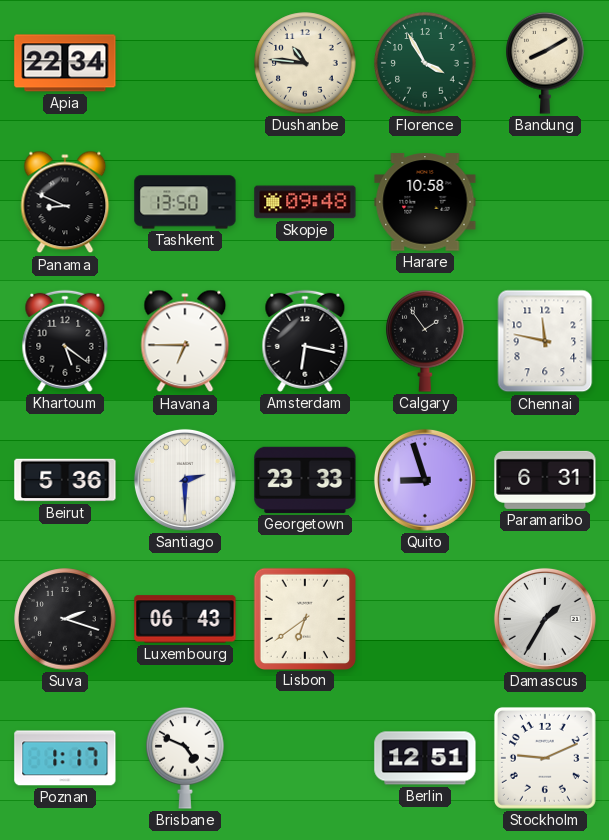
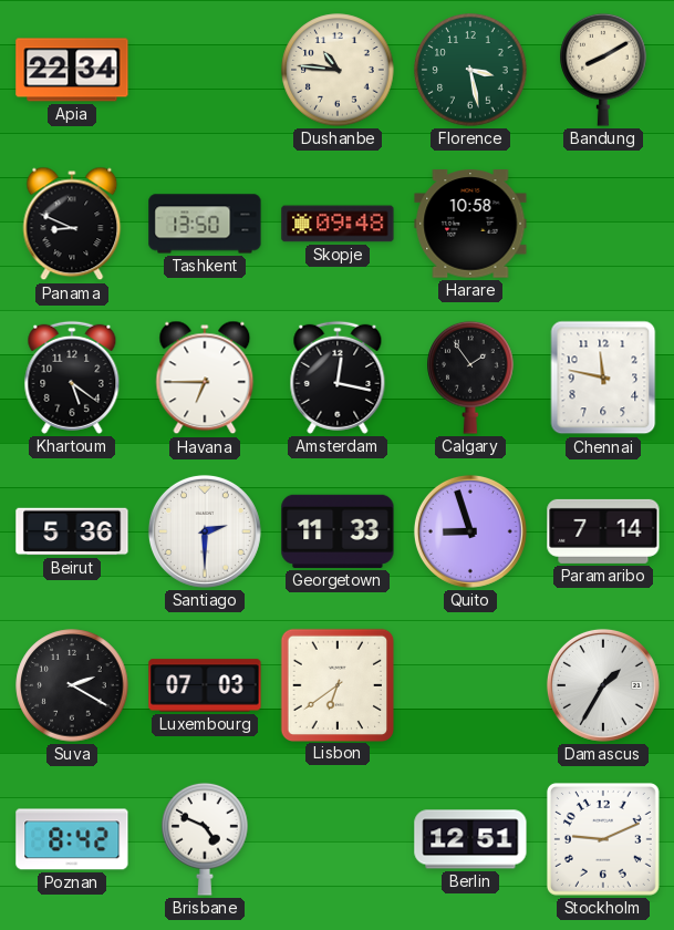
Florence: 3:55 -> 3:28 (470, 70)
Amsterdam: 6:17 -> 12:17 (338, 378)
Georgetown: 23:33 -> 11:33 (338, 531)
Paramaribo: 6:31 -> 7:14 (603, 531)
Suva: 2:18 -> 2:20 (72, 685)
Luxembourg: 06:43 -> 07:03 (205, 685)
Poznan: 1:17 -> 8:42 (72, 839)
